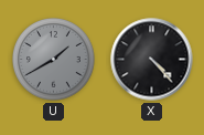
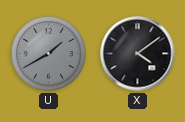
X: 4:23 -> 4:09 (138, 54)
